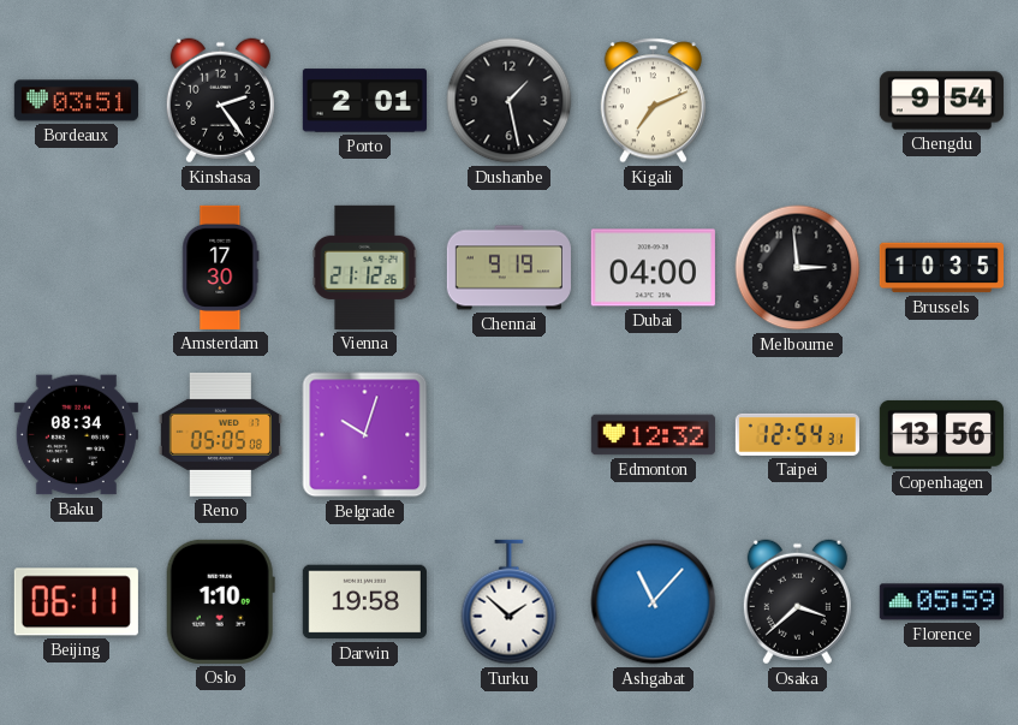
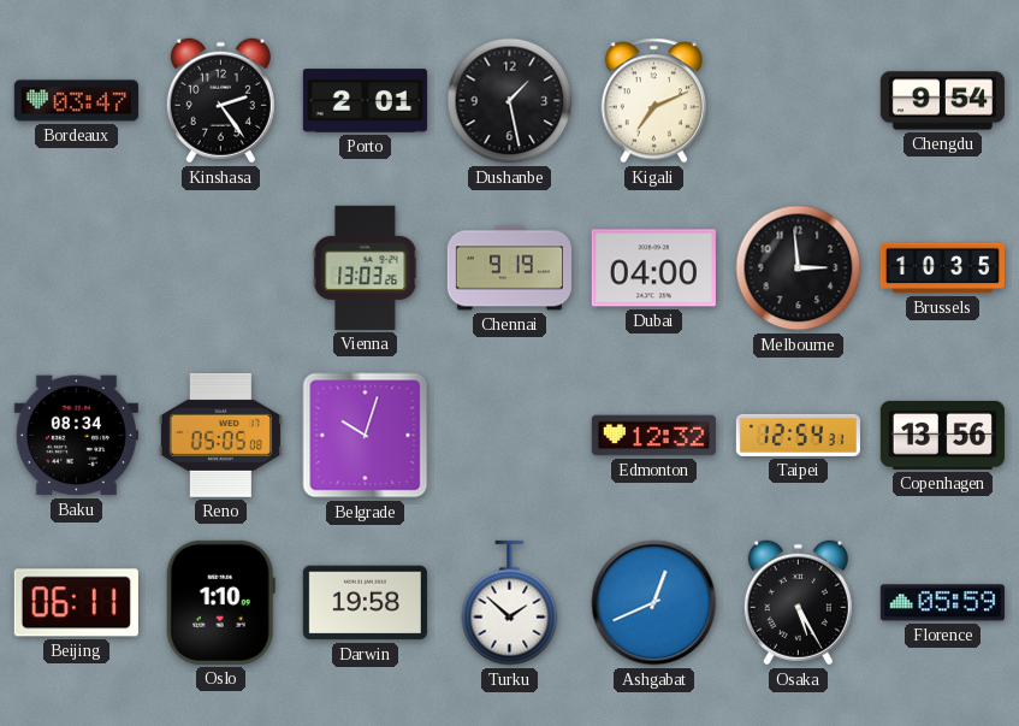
Bordeaux: 03:51 -> 03:47 (76, 101)
Amsterdam: 17:30 -> none (221, 267)
Vienna: 21:12 -> 13:03 (366, 267)
Ashgabat: 11:07 -> 12:41 (654, 603)
Osaka: 3:38 -> 5:25 (798, 603)
